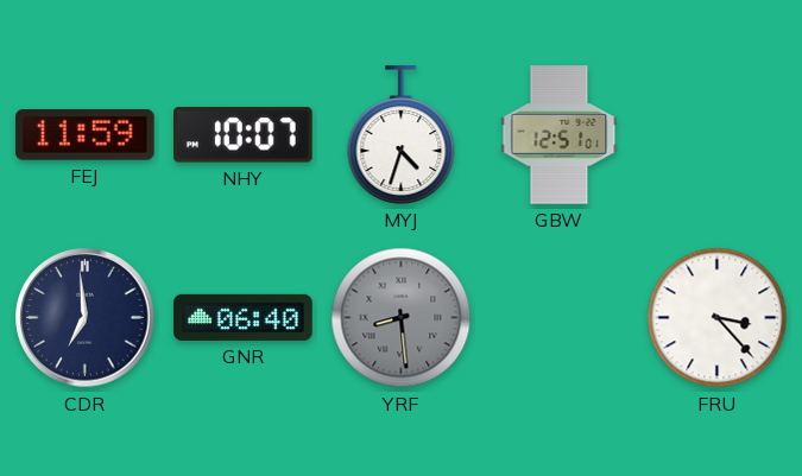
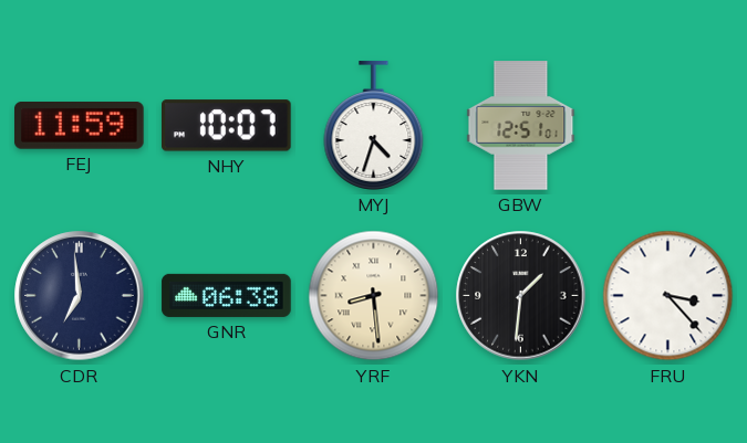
GNR: 06:40 -> 06:38 (227, 295)
YRF dial: grey -> cream (374, 296)
YKN: none -> 1:31 (521, 296)
